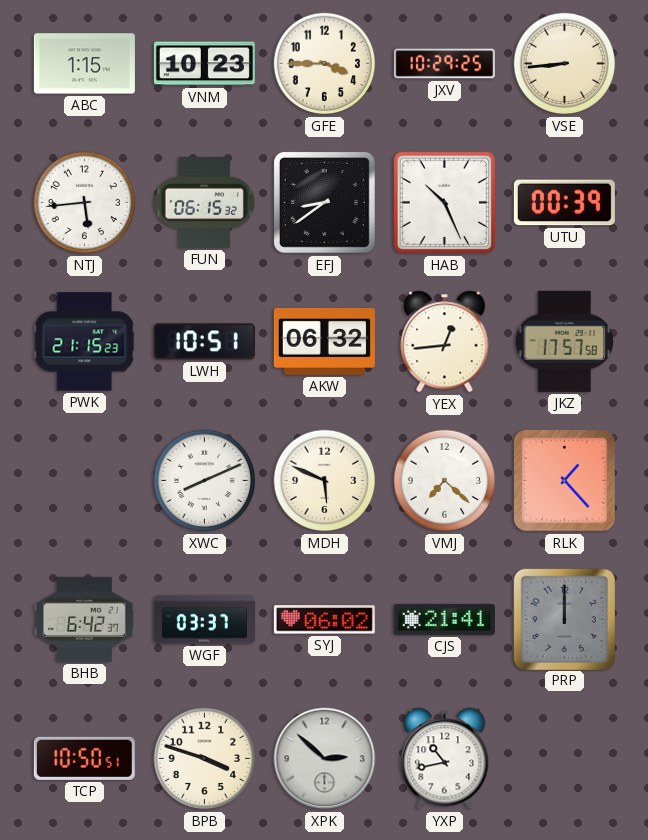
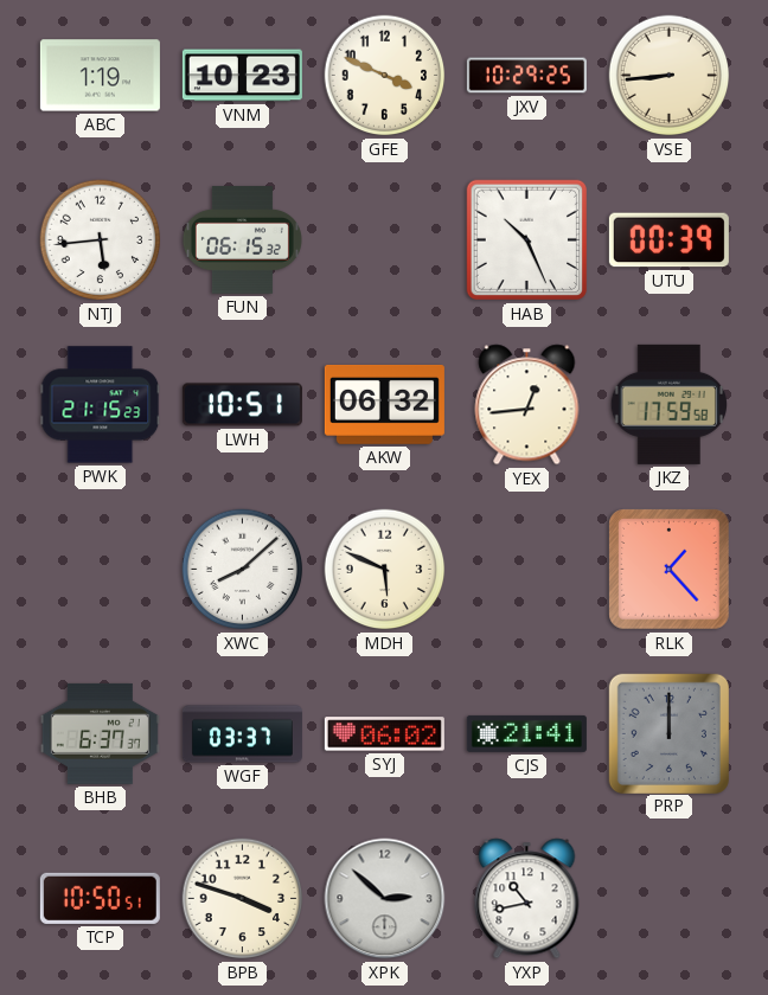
ABC: 1:15 -> 1:19 (100, 76)
GFE: 3:45 -> 3:49 (385, 76)
EFJ: 8:39 -> none (324, 202)
JKZ: 17:57 -> 17:59 (668, 404)
XWC: 8:11 -> 8:08 (243, 570)
VMJ: 7:22 -> none (445, 481)
BHB: 6:42 -> 6:37 (100, 733)
